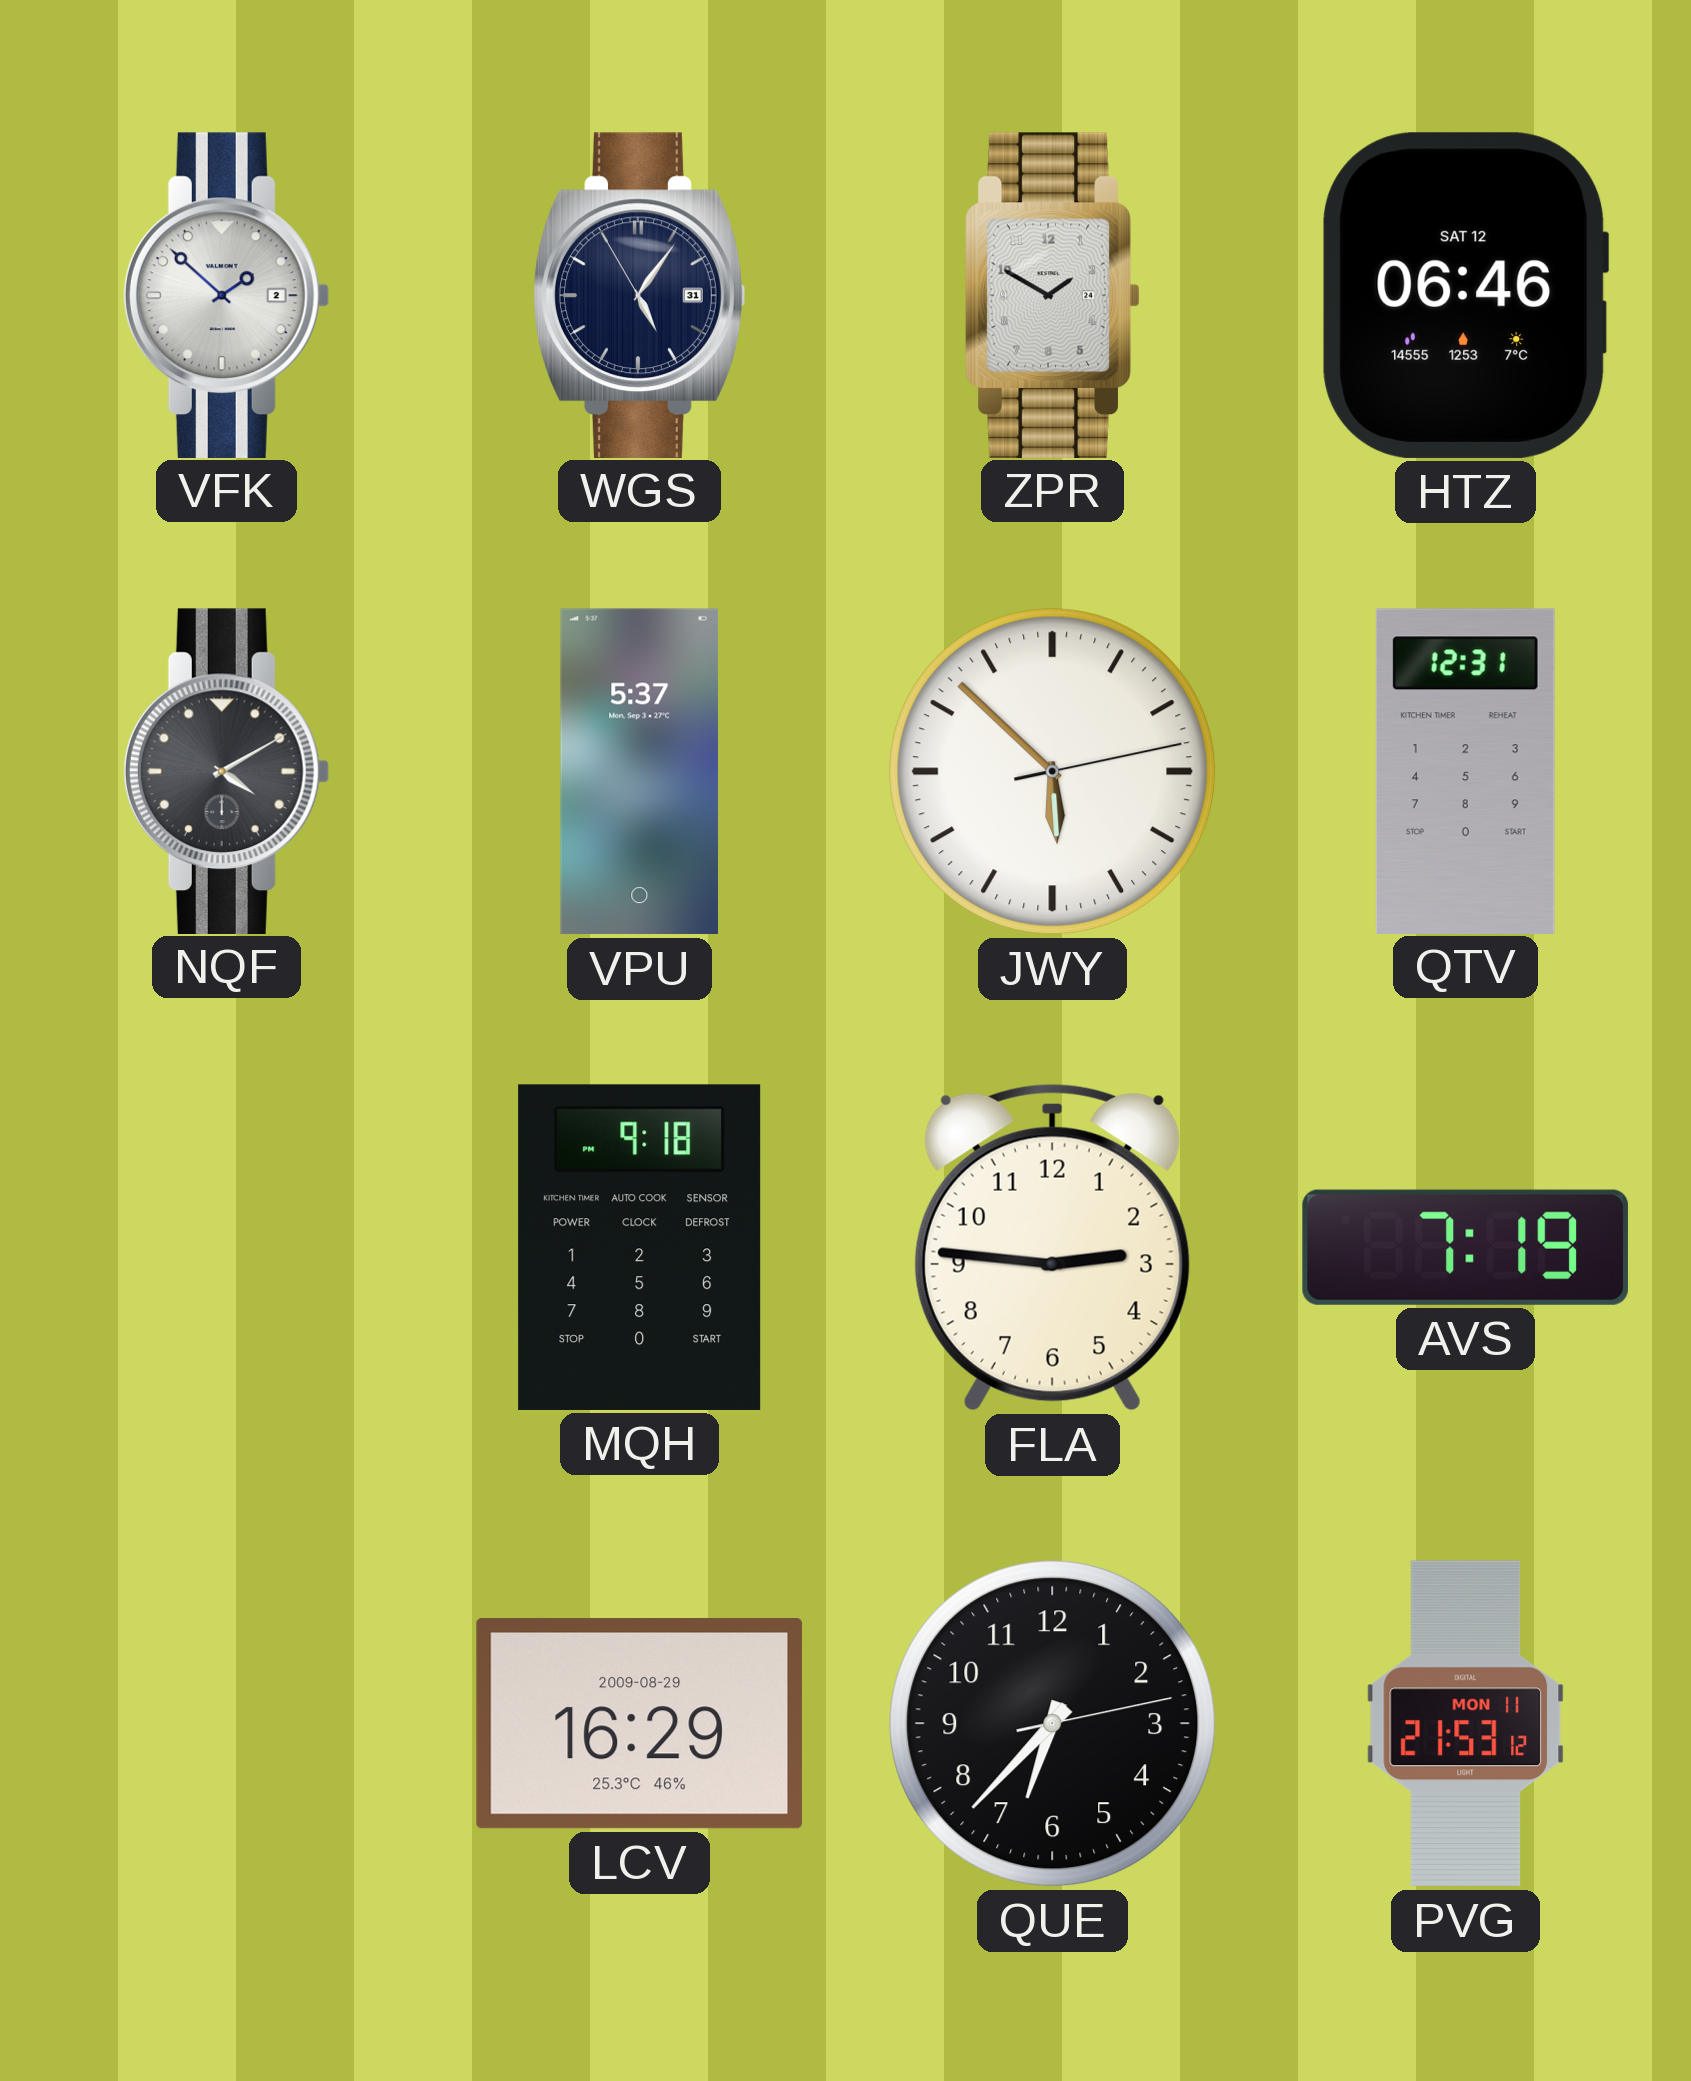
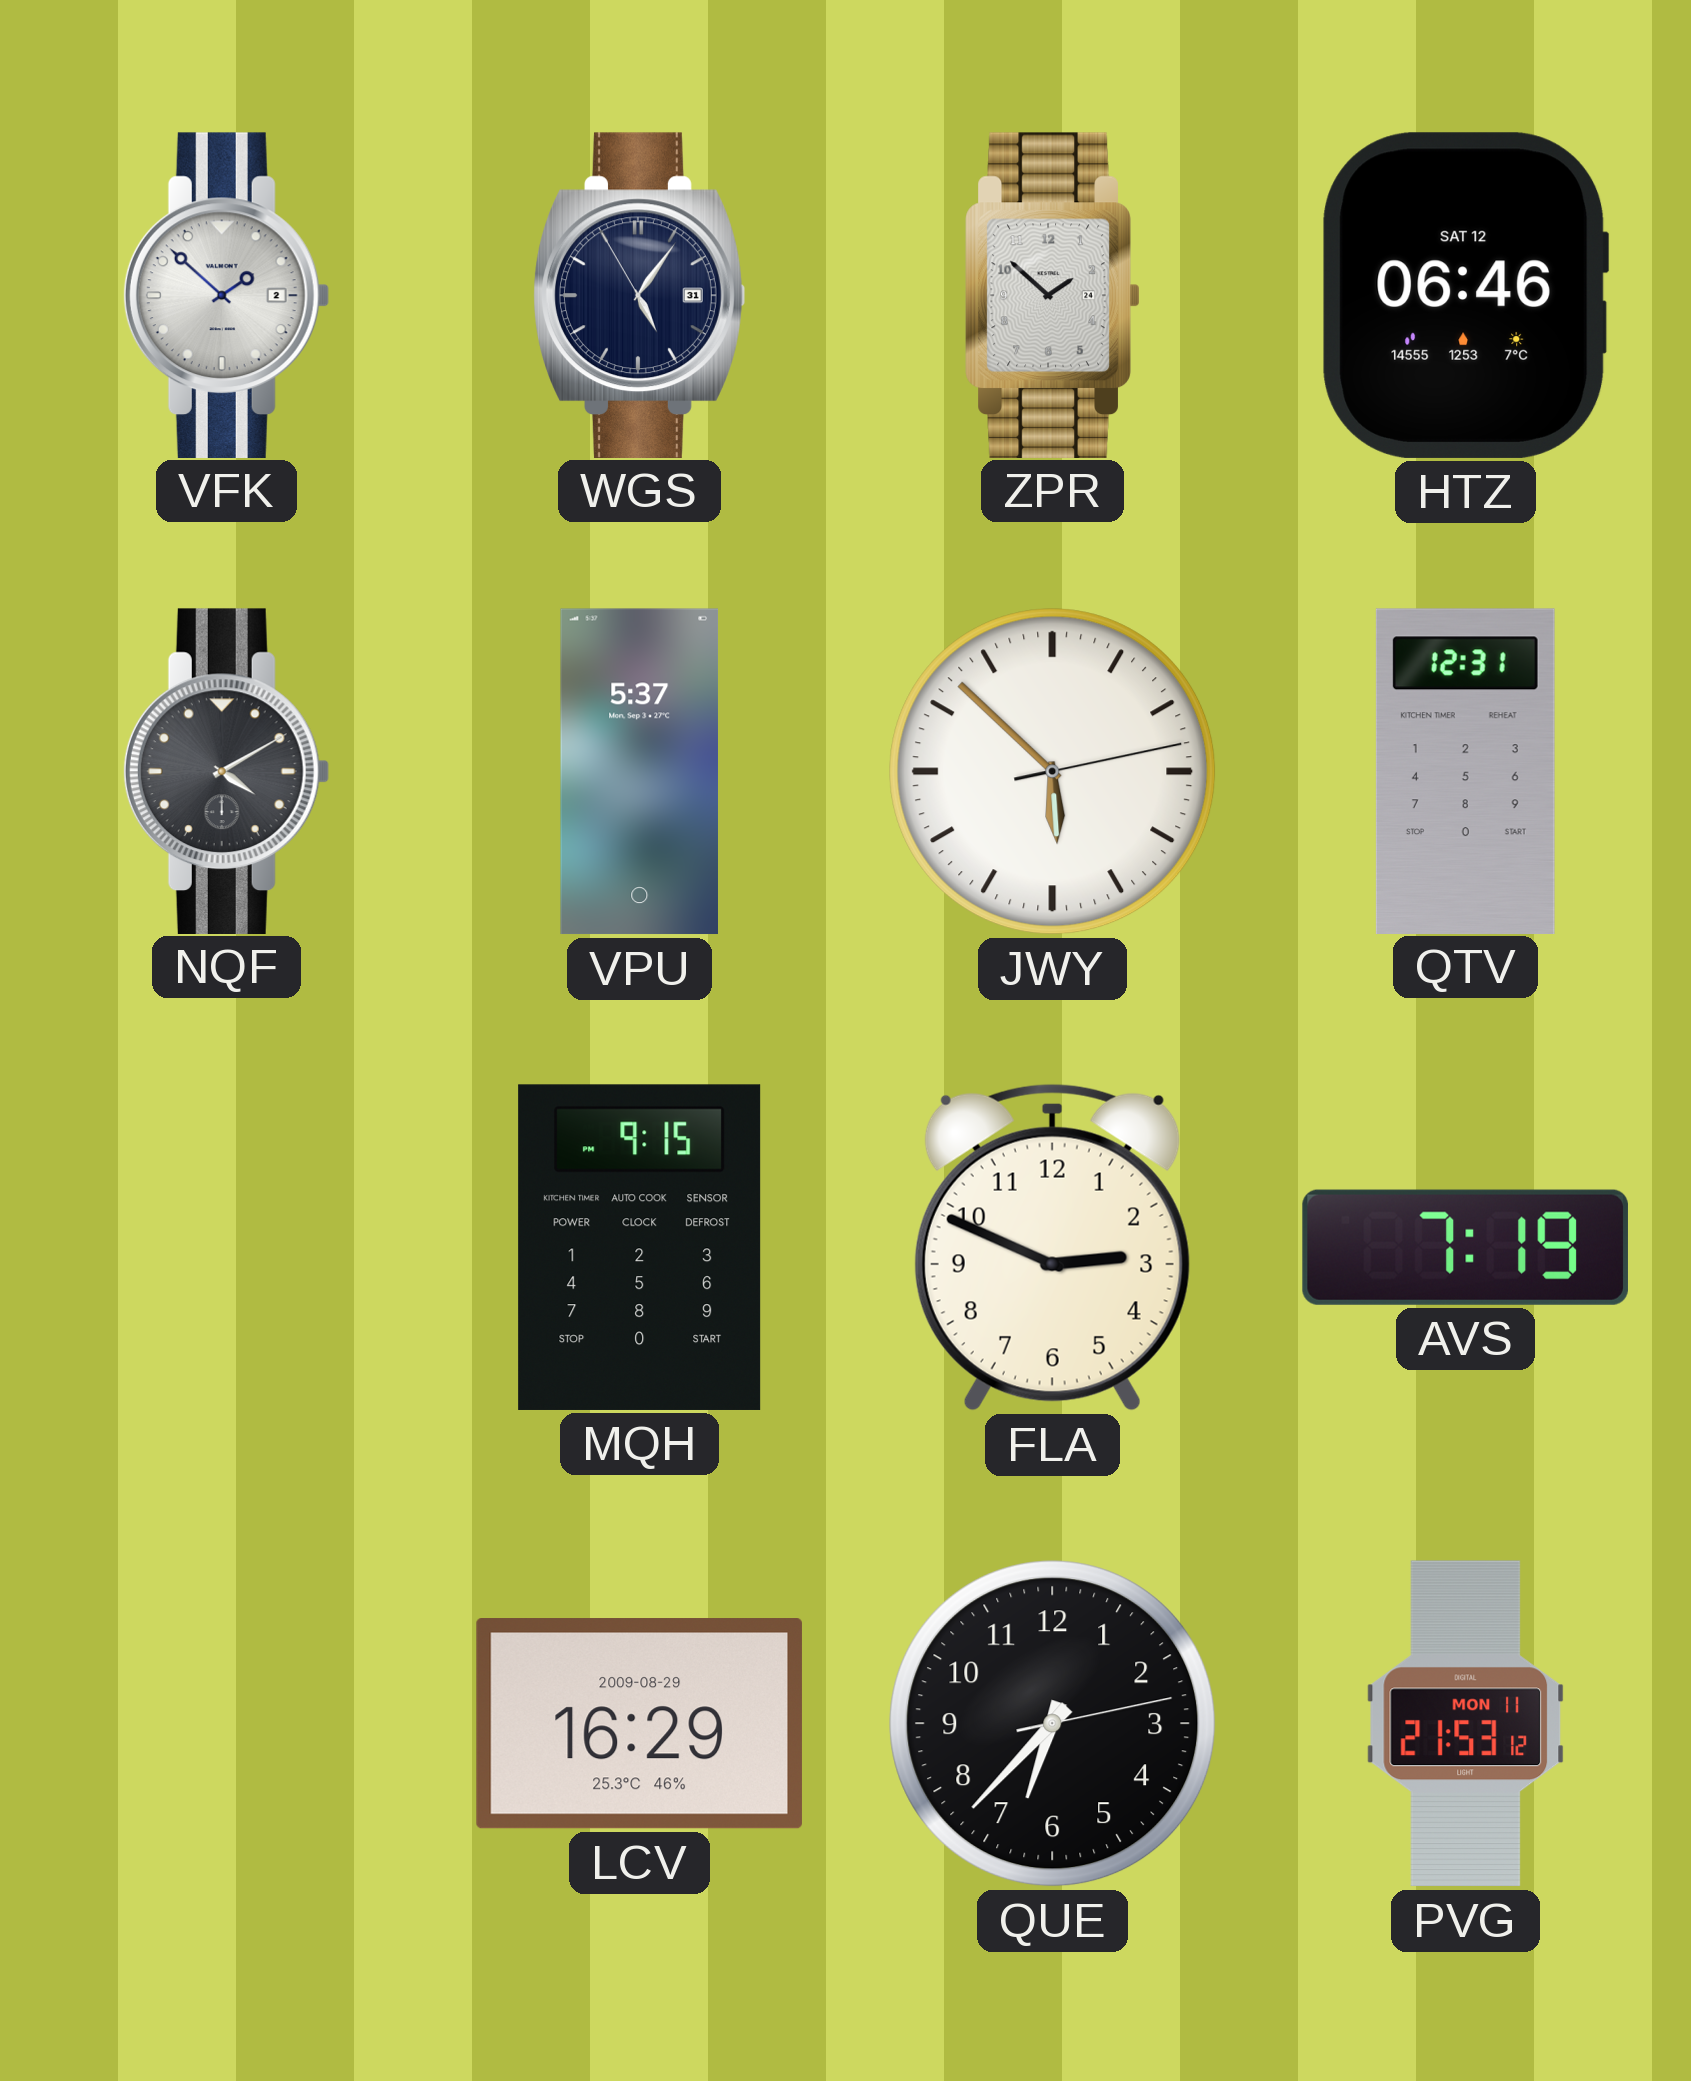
ZPR: 1:50 -> 1:52 (1053, 295)
MQH: 9:18 -> 9:15 (640, 1247)
FLA: 2:46 -> 2:49 (1052, 1247)
